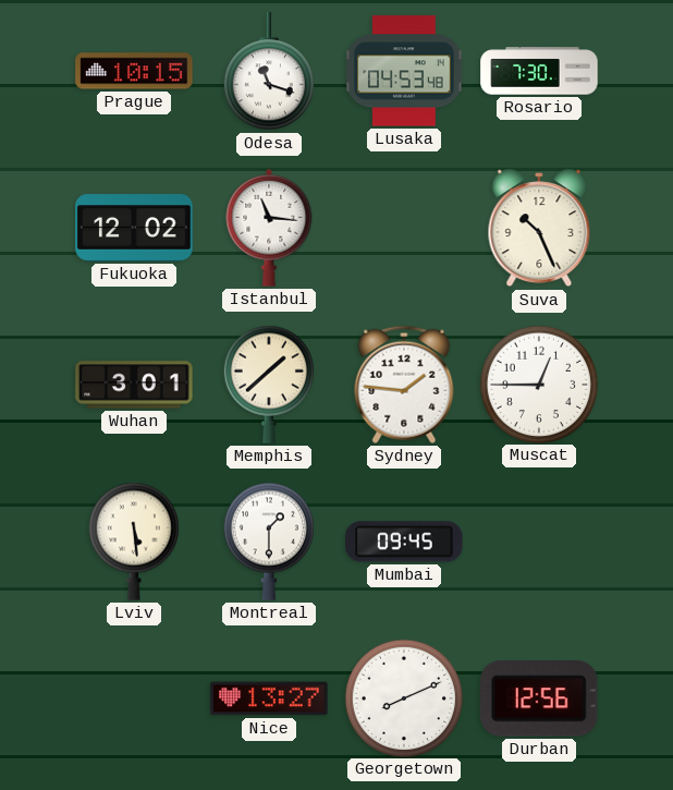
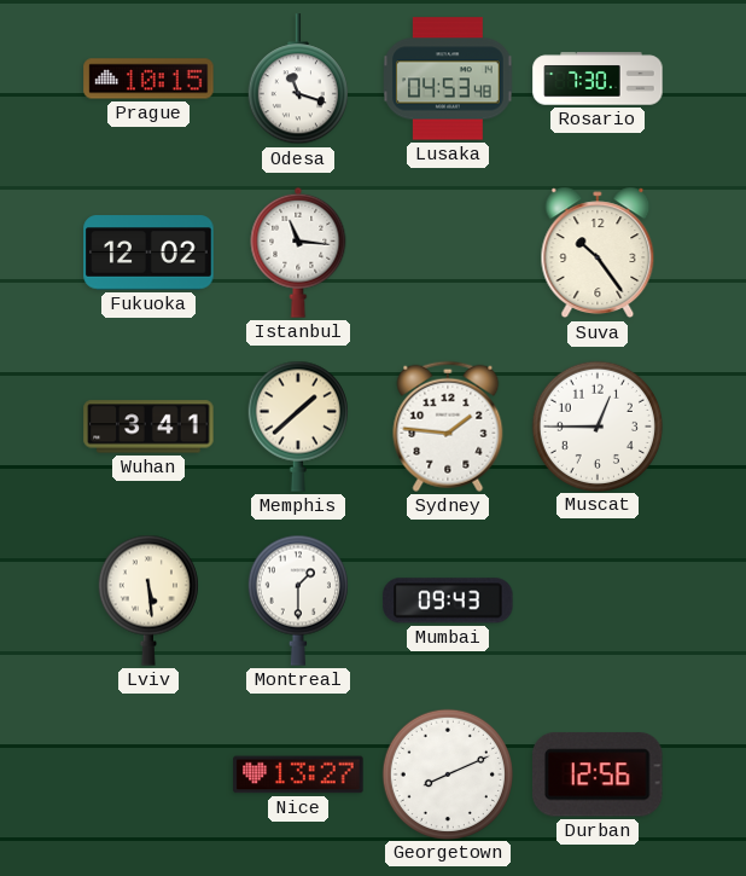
Suva: 10:26 -> 10:24 (598, 253)
Wuhan: 3:01 -> 3:41 (148, 427)
Mumbai: 09:45 -> 09:43 (448, 601)
